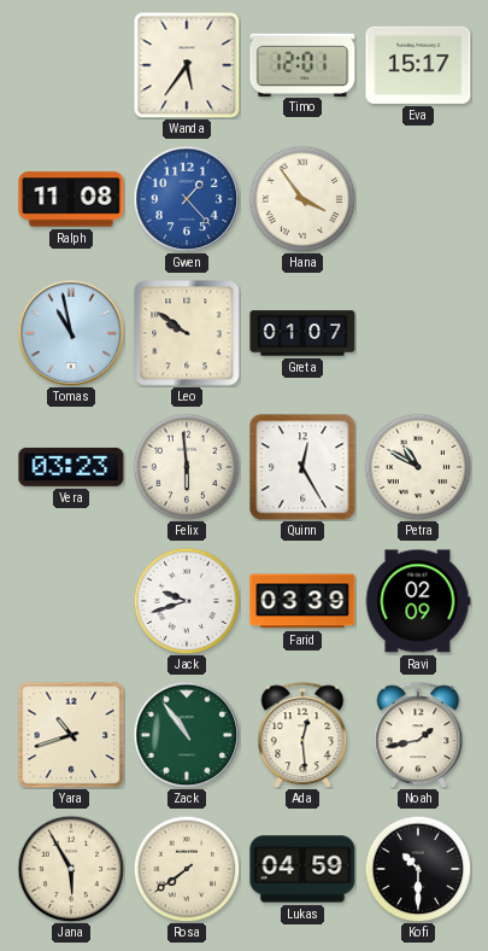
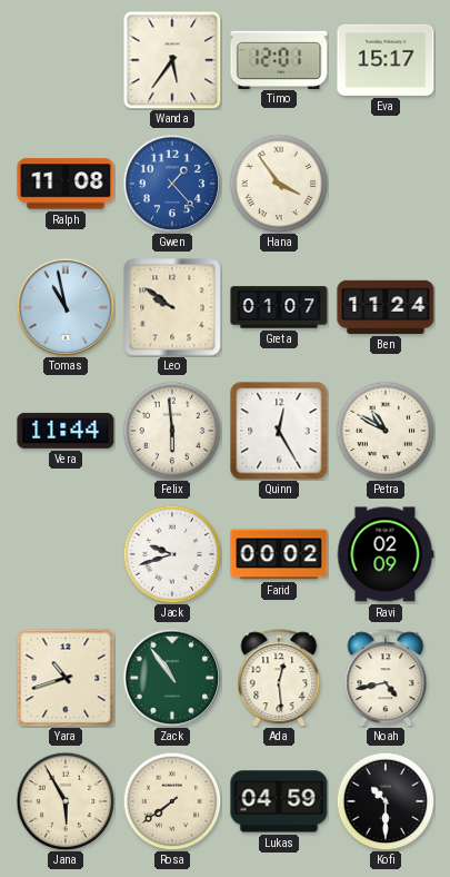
Ben: none -> 11:24 (386, 307)
Vera: 03:23 -> 11:44 (66, 431)
Farid: 03:39 -> 00:02 (279, 554)
Noah: 1:43 -> 4:43 (386, 678)
